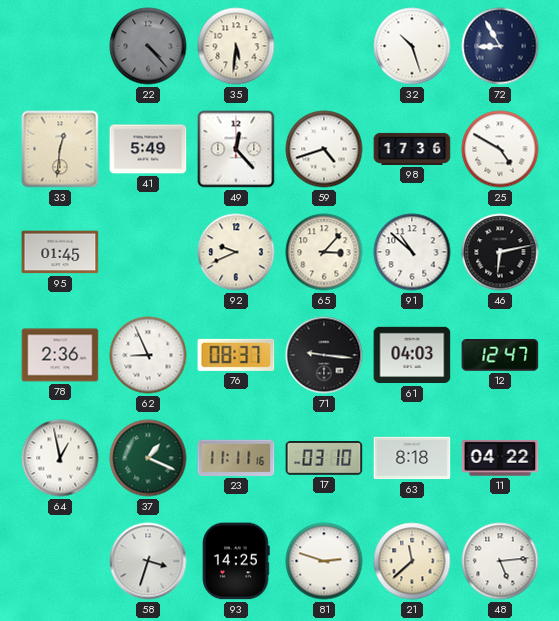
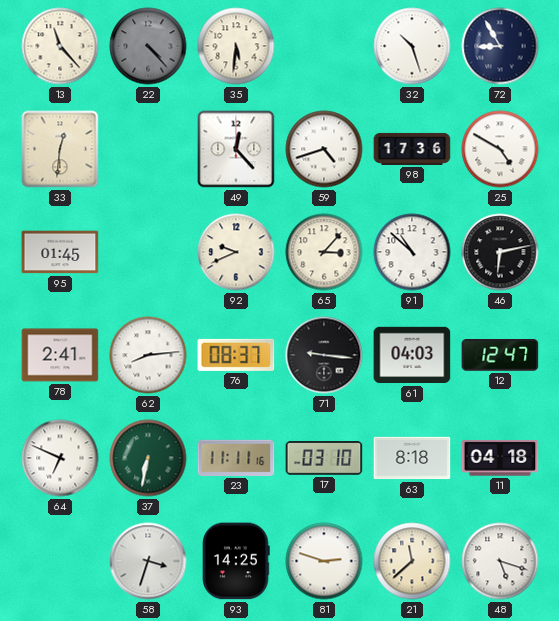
13: none -> 11:23 (60, 46)
41: 5:49 -> none (148, 149)
78: 2:36 -> 2:41 (60, 355)
62: 8:56 -> 8:14 (148, 355)
64: 12:58 -> 6:49 (60, 458)
37: 1:19 -> 6:32 (148, 458)
11: 04:22 -> 04:18 (500, 458)
48: 5:14 -> 5:18 (500, 561)
